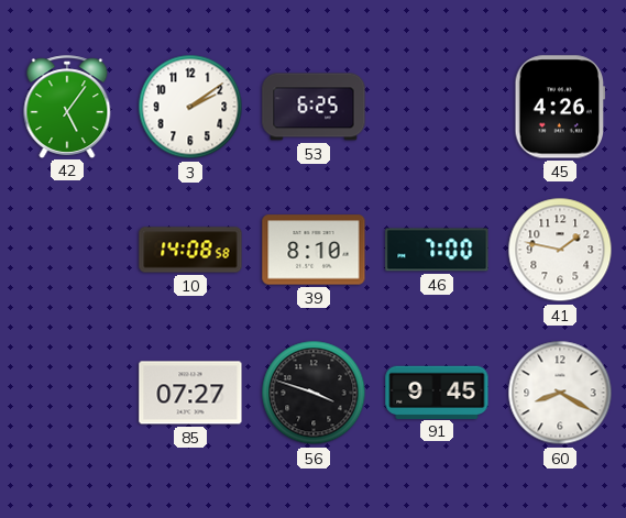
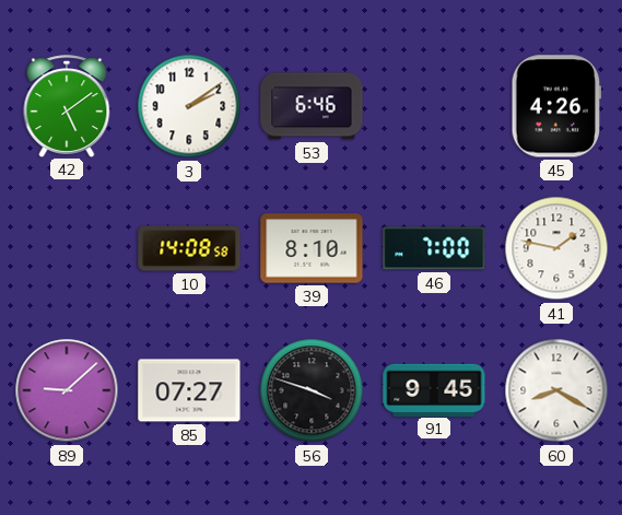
42: 5:06 -> 5:09 (67, 106)
53: 6:25 -> 6:46 (312, 106)
89: none -> 9:08 (67, 390)
